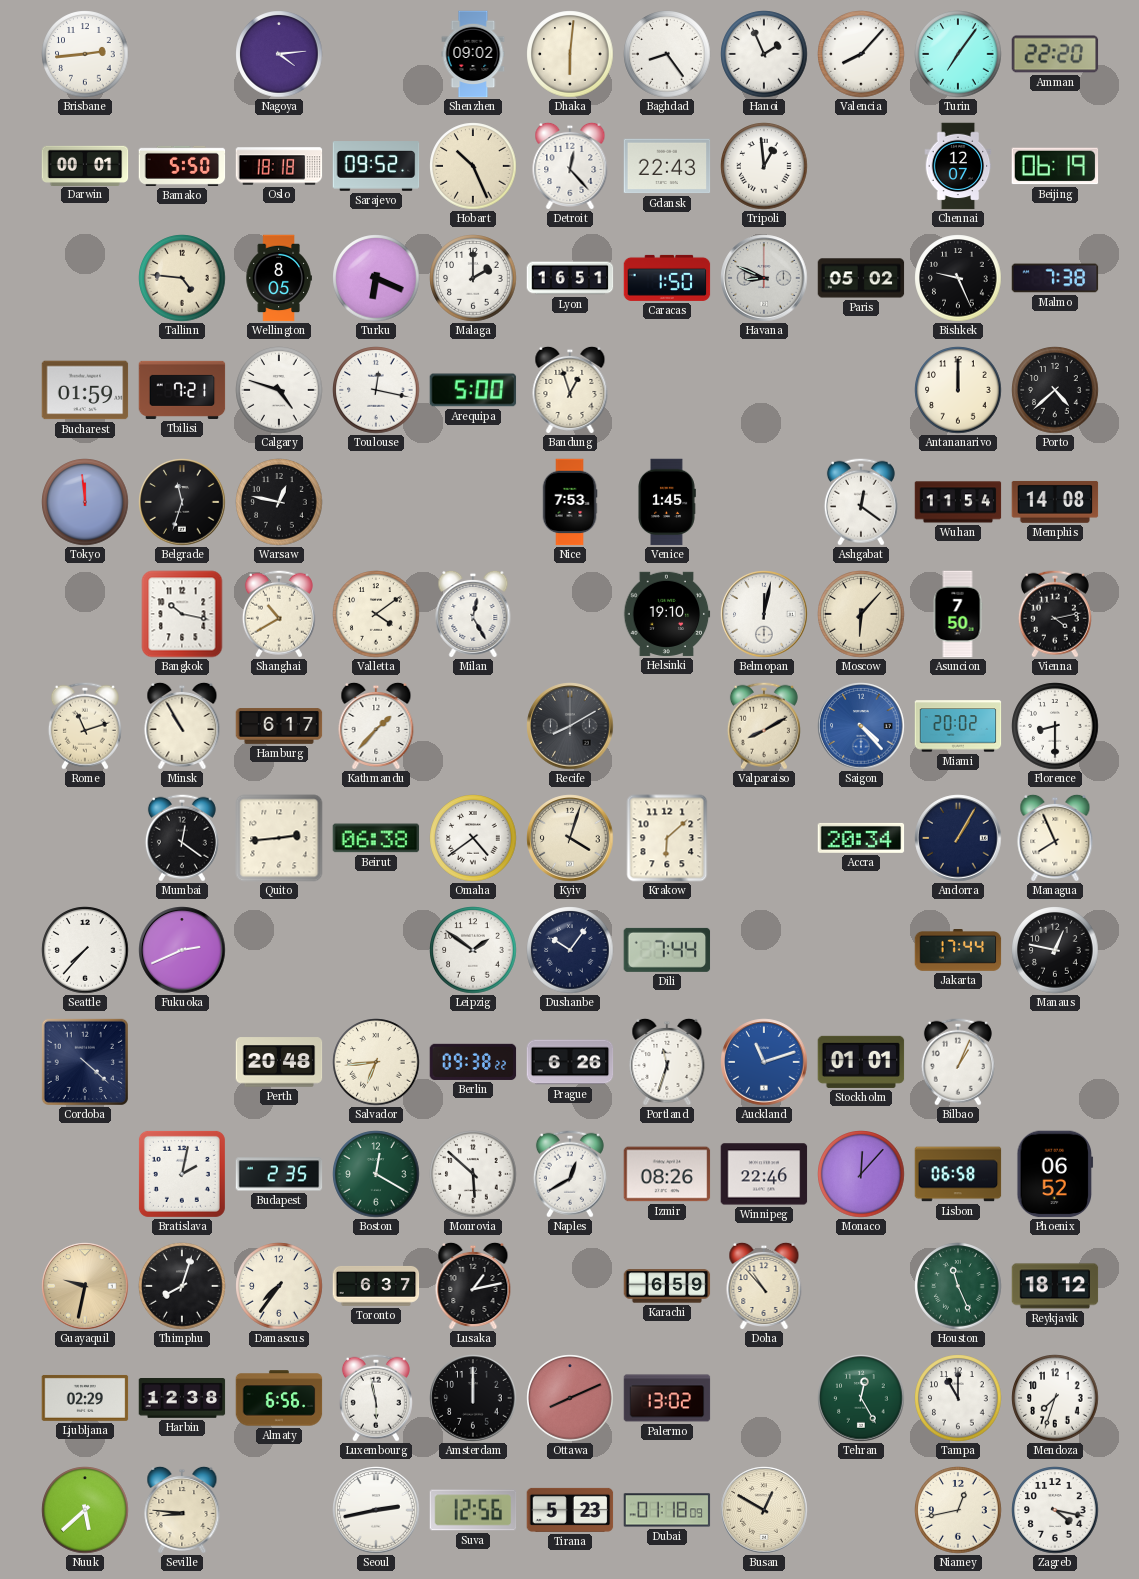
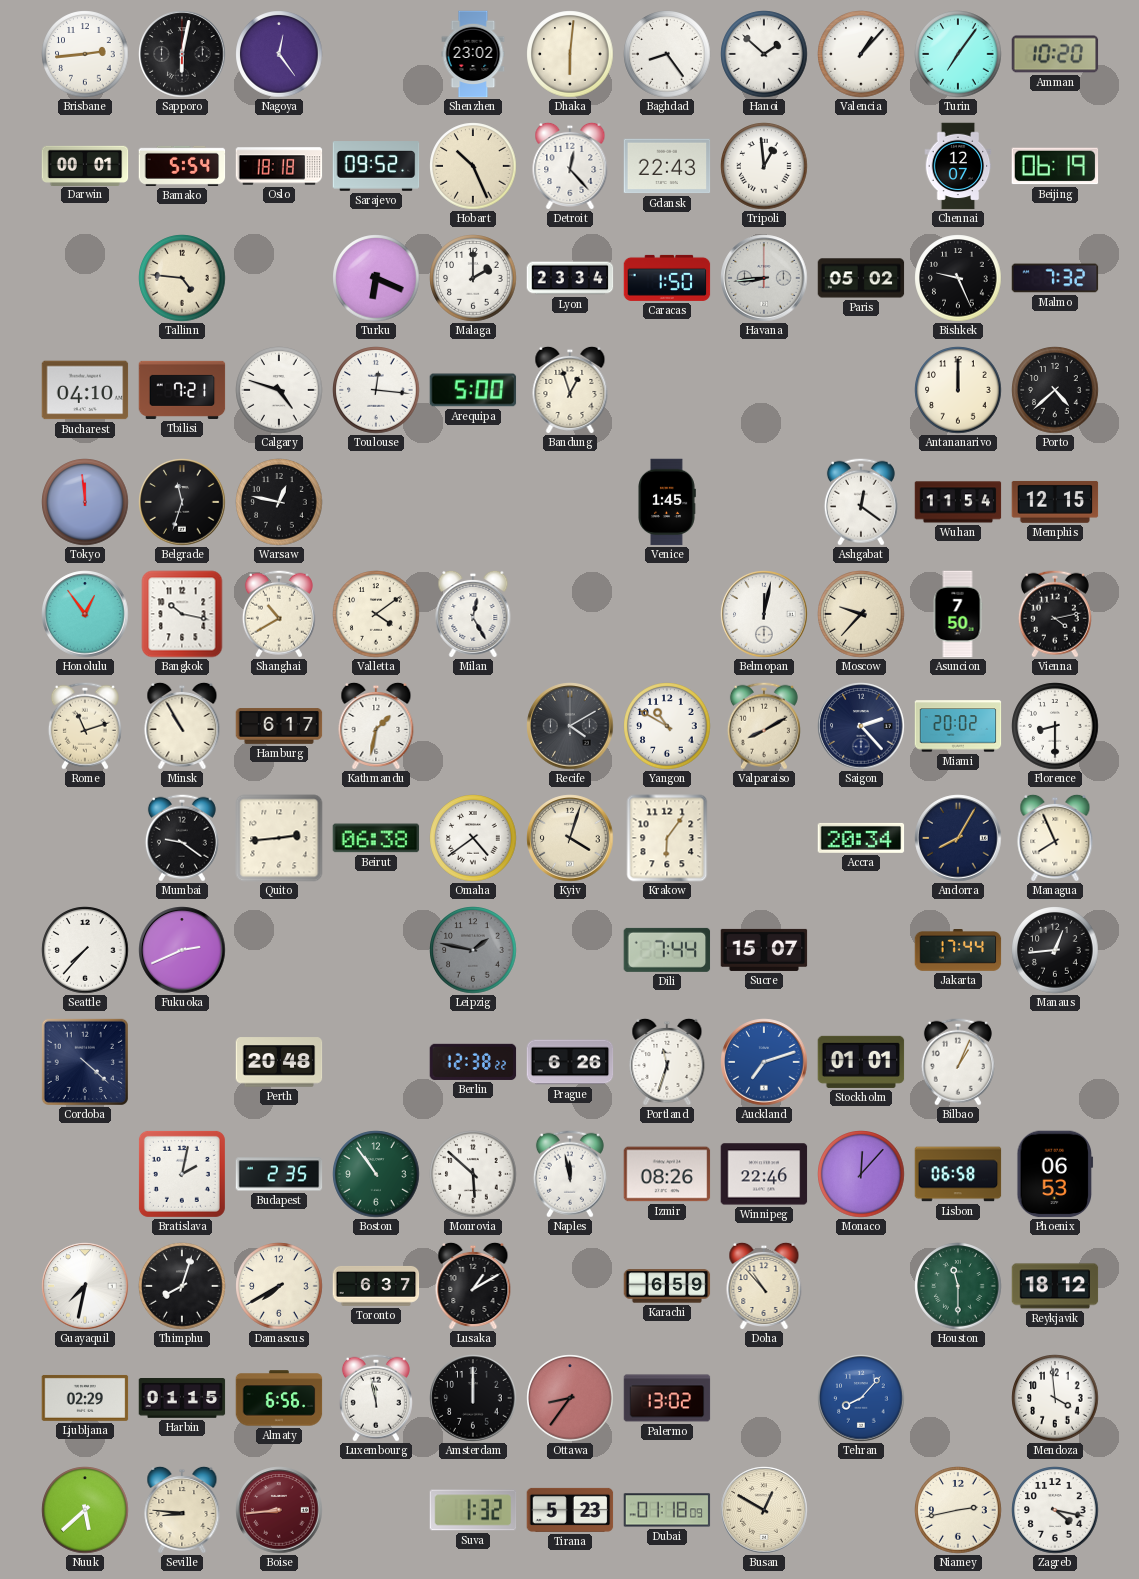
Sapporo: none -> 6:02 (182, 54)
Nagoya: 4:14 -> 12:24 (279, 54)
Shenzhen: 09:02 -> 23:02 (473, 54)
Hanoi: 1:56 -> 1:52 (764, 54)
Valencia: 8:07 -> 1:07 (861, 54)
Amman: 22:20 -> 10:20 (1055, 54)
Bamako: 5:50 -> 5:54 (182, 166)
Wellington: 8:05 -> none (279, 278)
Lyon: 16:51 -> 23:34 (570, 278)
Havana: 8:49 -> 8:44 (764, 278)
Malmo: 7:38 -> 7:32 (1055, 278)
Bucharest: 01:59 -> 04:10 (85, 390)
Toulouse: 12:17 -> 12:16 (376, 390)
Nice: 7:53 -> none (570, 502)
Memphis: 14:08 -> 12:15 (1055, 502)
Honolulu: none -> 12:54 (85, 614)
Helsinki: 19:10 -> none (667, 614)
Moscow: 6:07 -> 9:37 (861, 614)
Kathmandu: 1:37 -> 1:32 (376, 725)
Recife: 8:10 -> 4:10 (570, 726)
Yangon: none -> 10:50 (667, 726)
Saigon: 4:23 -> 2:23 (861, 726)
Saigon dial: blue -> navy (861, 726)
Mumbai: 12:21 -> 9:21 (182, 838)
Krakow: 6:08 -> 6:06 (667, 838)
Andorra: 1:05 -> 8:05 (958, 838)
Leipzig: 1:51 -> 1:47 (473, 950)
Leipzig dial: white -> grey (473, 950)
Dushanbe: 10:06 -> none (570, 950)
Sucre: none -> 15:07 (764, 950)
Manaus: 12:47 -> 12:44 (1055, 950)
Salvador: 6:44 -> none (376, 1062)
Berlin: 09:38 -> 12:38 (473, 1062)
Auckland: 11:12 -> 7:12 (764, 1062)
Boston: 12:20 -> 10:54 (376, 1174)
Naples: 12:40 -> 11:58 (570, 1174)
Phoenix: 06:52 -> 06:53 (1055, 1174)
Guayaquil: 9:32 -> 7:32 (85, 1286)
Guayaquil dial: champagne -> white (85, 1286)
Damascus: 7:36 -> 7:40 (279, 1286)
Lusaka: 1:13 -> 1:10 (473, 1285)
Houston: 11:26 -> 11:30 (958, 1286)
Harbin: 12:38 -> 01:15 (182, 1399)
Luxembourg: 5:58 -> 11:58 (376, 1398)
Ottawa: 8:11 -> 8:36 (570, 1398)
Tehran: 12:25 -> 8:07 (861, 1398)
Tehran dial: green -> blue (861, 1398)
Tampa: 11:00 -> none (958, 1398)
Mendoza: 7:33 -> 3:59 (1055, 1398)
Boise: none -> 8:44 (279, 1510)
Seoul: 2:43 -> none (376, 1510)
Suva: 12:56 -> 1:32 (473, 1510)
Niamey: 12:43 -> 2:43 (958, 1510)
